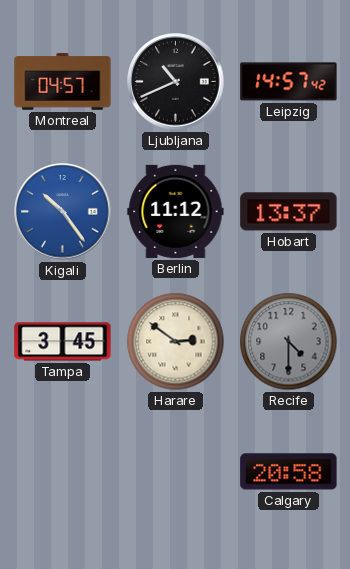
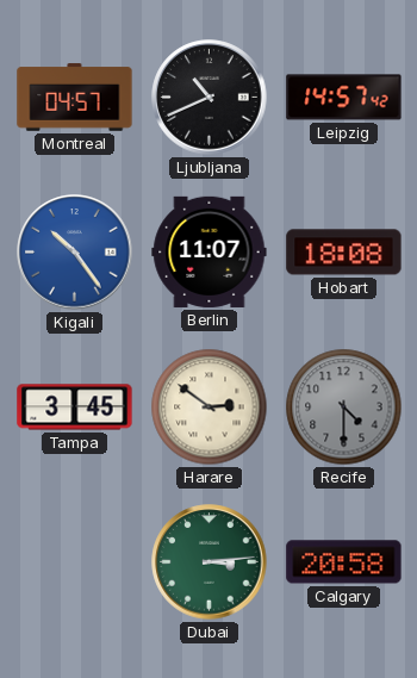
Berlin: 11:12 -> 11:07 (210, 251)
Hobart: 13:37 -> 18:08 (344, 253)
Dubai: none -> 3:14 (210, 562)
